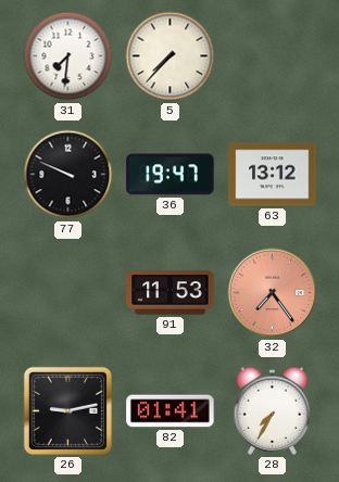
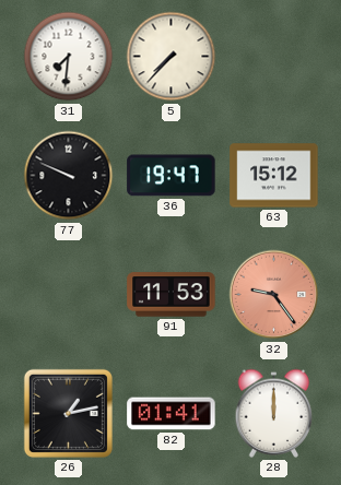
63: 13:12 -> 15:12 (274, 176)
32: 7:24 -> 9:24 (274, 295)
26: 9:13 -> 1:13 (68, 413)
28: 7:35 -> 12:00 (274, 413)
